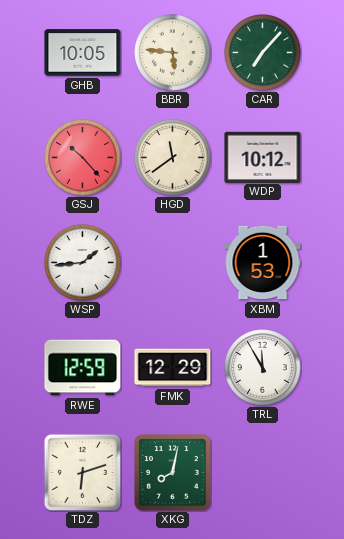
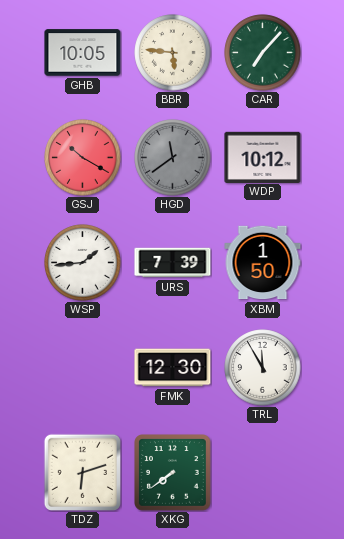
GSJ: 10:23 -> 10:20 (83, 158)
HGD dial: cream -> grey (173, 158)
URS: none -> 7:39 (173, 263)
XBM: 1:53 -> 1:50 (263, 263)
RWE: 12:59 -> none (83, 368)
FMK: 12:29 -> 12:30 (173, 368)
XKG: 8:02 -> 7:39 (173, 473)
